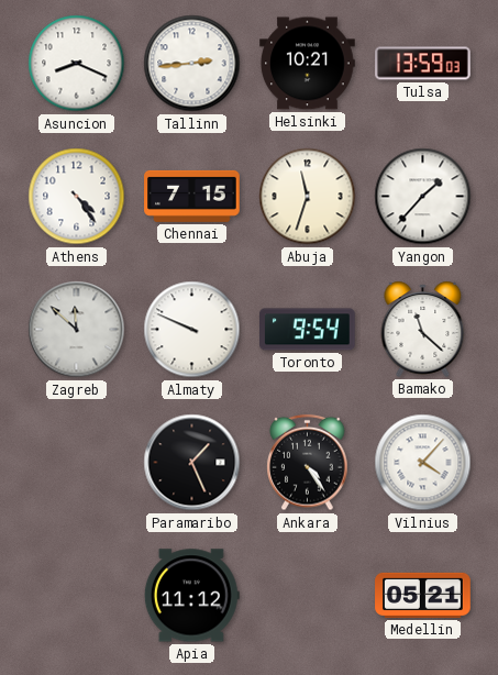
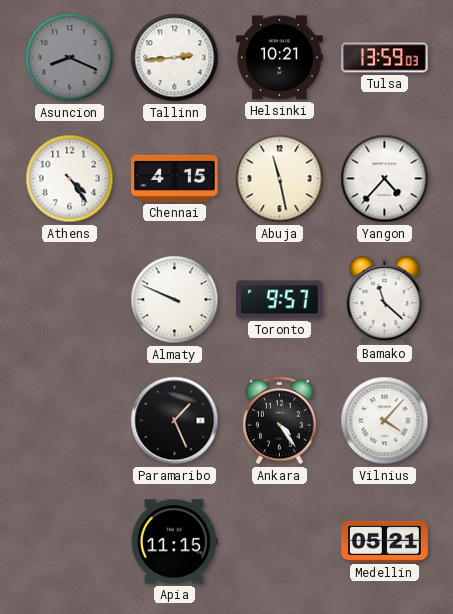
Asuncion dial: white -> grey (70, 58)
Chennai: 7:15 -> 4:15 (175, 178)
Abuja: 11:33 -> 11:28 (280, 179)
Yangon: 1:37 -> 4:37 (385, 179)
Zagreb: 11:52 -> none (77, 330)
Toronto: 9:54 -> 9:57 (280, 300)
Apia: 11:12 -> 11:15 (174, 542)
